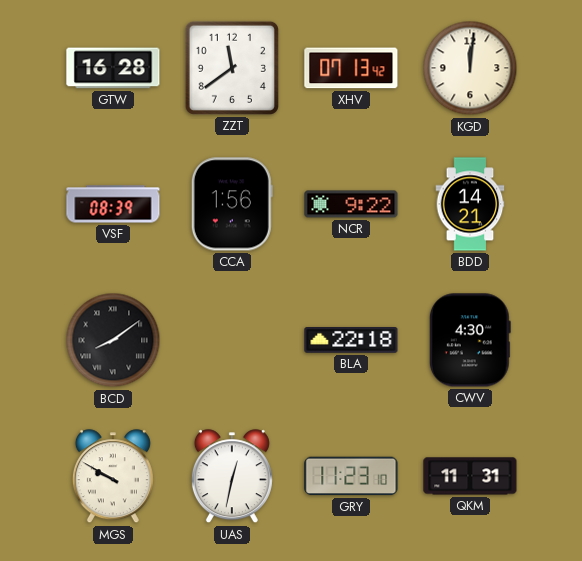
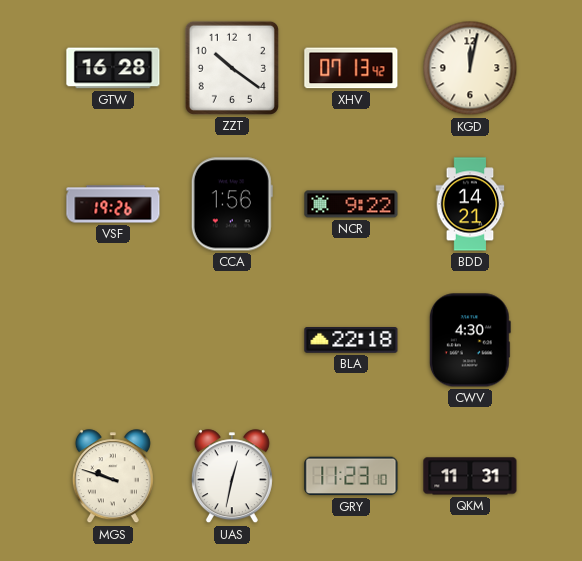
ZZT: 11:39 -> 10:21 (232, 68)
KGD: 12:01 -> 12:02 (470, 68)
VSF: 08:39 -> 19:26 (113, 204)
BCD: 8:09 -> none (113, 340)
MGS: 9:50 -> 9:48 (113, 477)
